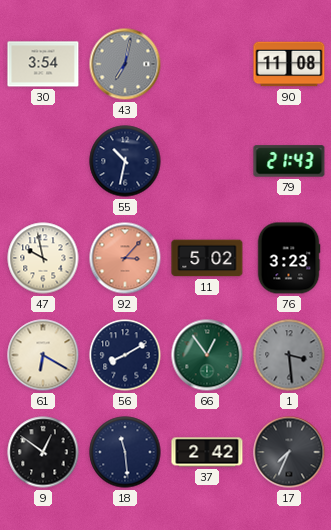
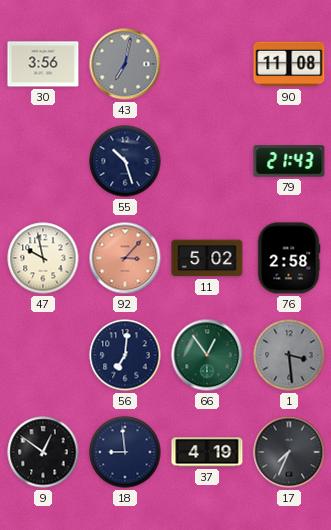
30: 3:54 -> 3:56 (43, 64)
55: 10:32 -> 10:27 (125, 161)
76: 3:23 -> 2:58 (289, 258)
61: 6:20 -> none (43, 355)
56: 8:10 -> 7:01 (125, 355)
18: 11:29 -> 8:59 (125, 452)
37: 2:42 -> 4:19 (207, 452)
